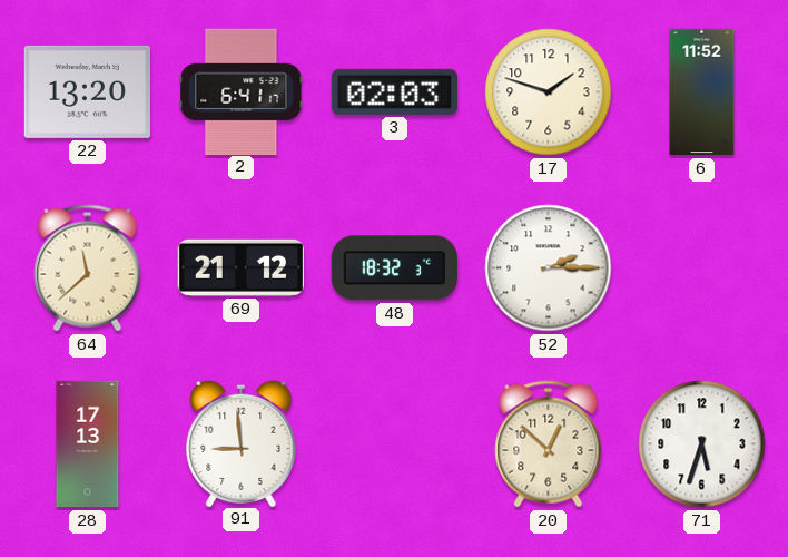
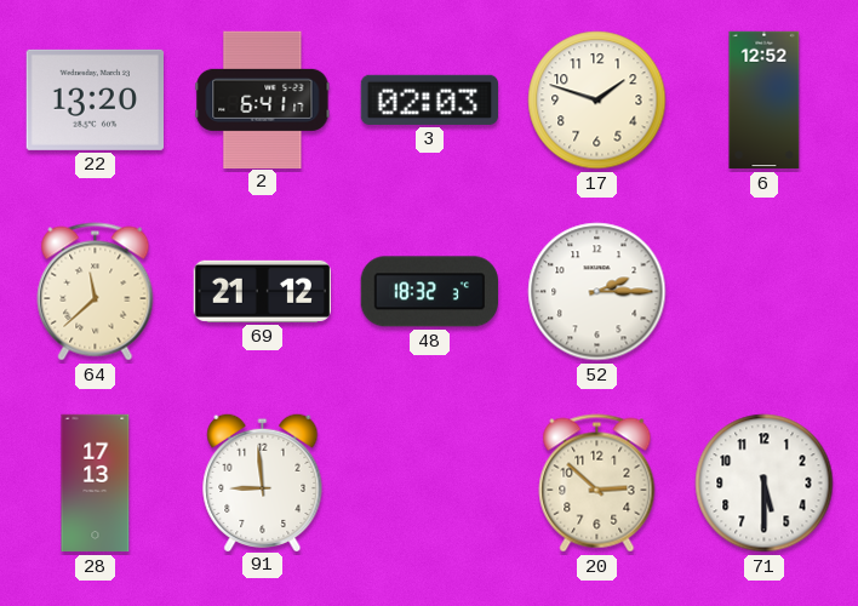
6: 11:52 -> 12:52 (765, 101)
20: 12:52 -> 2:52 (597, 484)
71: 5:33 -> 5:30 (765, 484)
